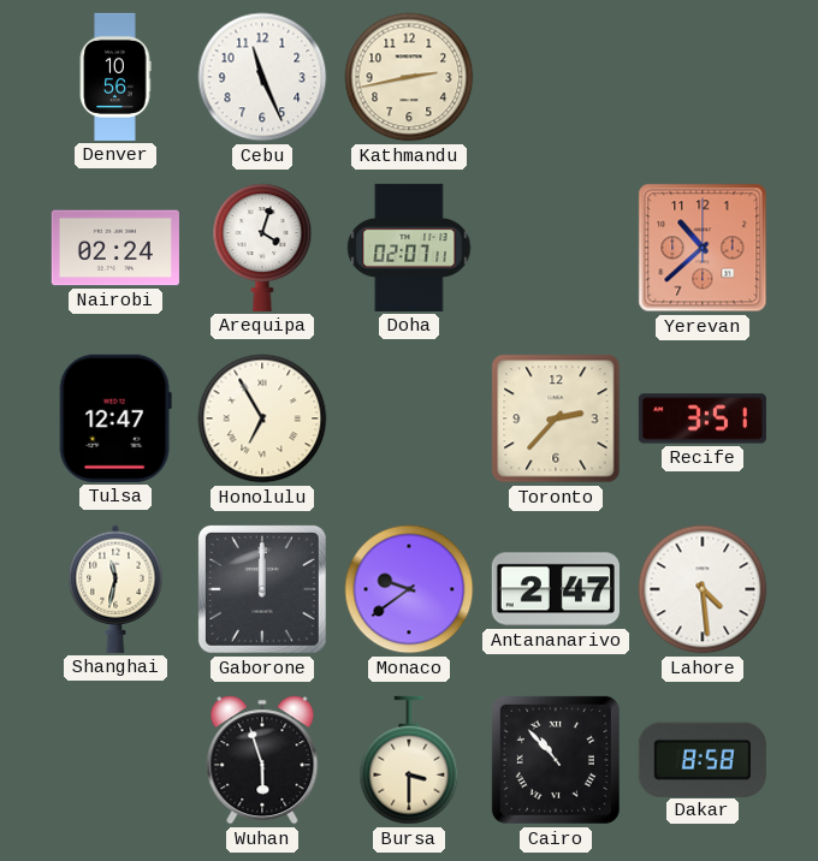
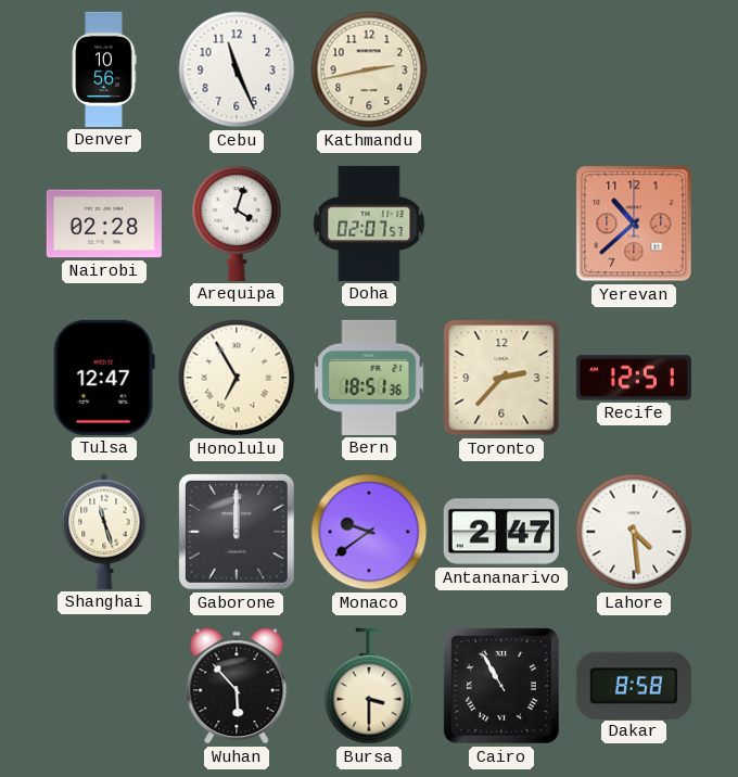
Nairobi: 02:24 -> 02:28 (104, 224)
Doha: 02:07:11 -> 02:07:57 (369, 224)
Bern: none -> 18:51 (369, 378)
Recife: 3:51 -> 12:51 (634, 378)
Shanghai: 11:32 -> 11:27 (104, 532)
Wuhan: 5:57 -> 5:53 (237, 686)
Cairo: 10:53 -> 10:55 (501, 686)
